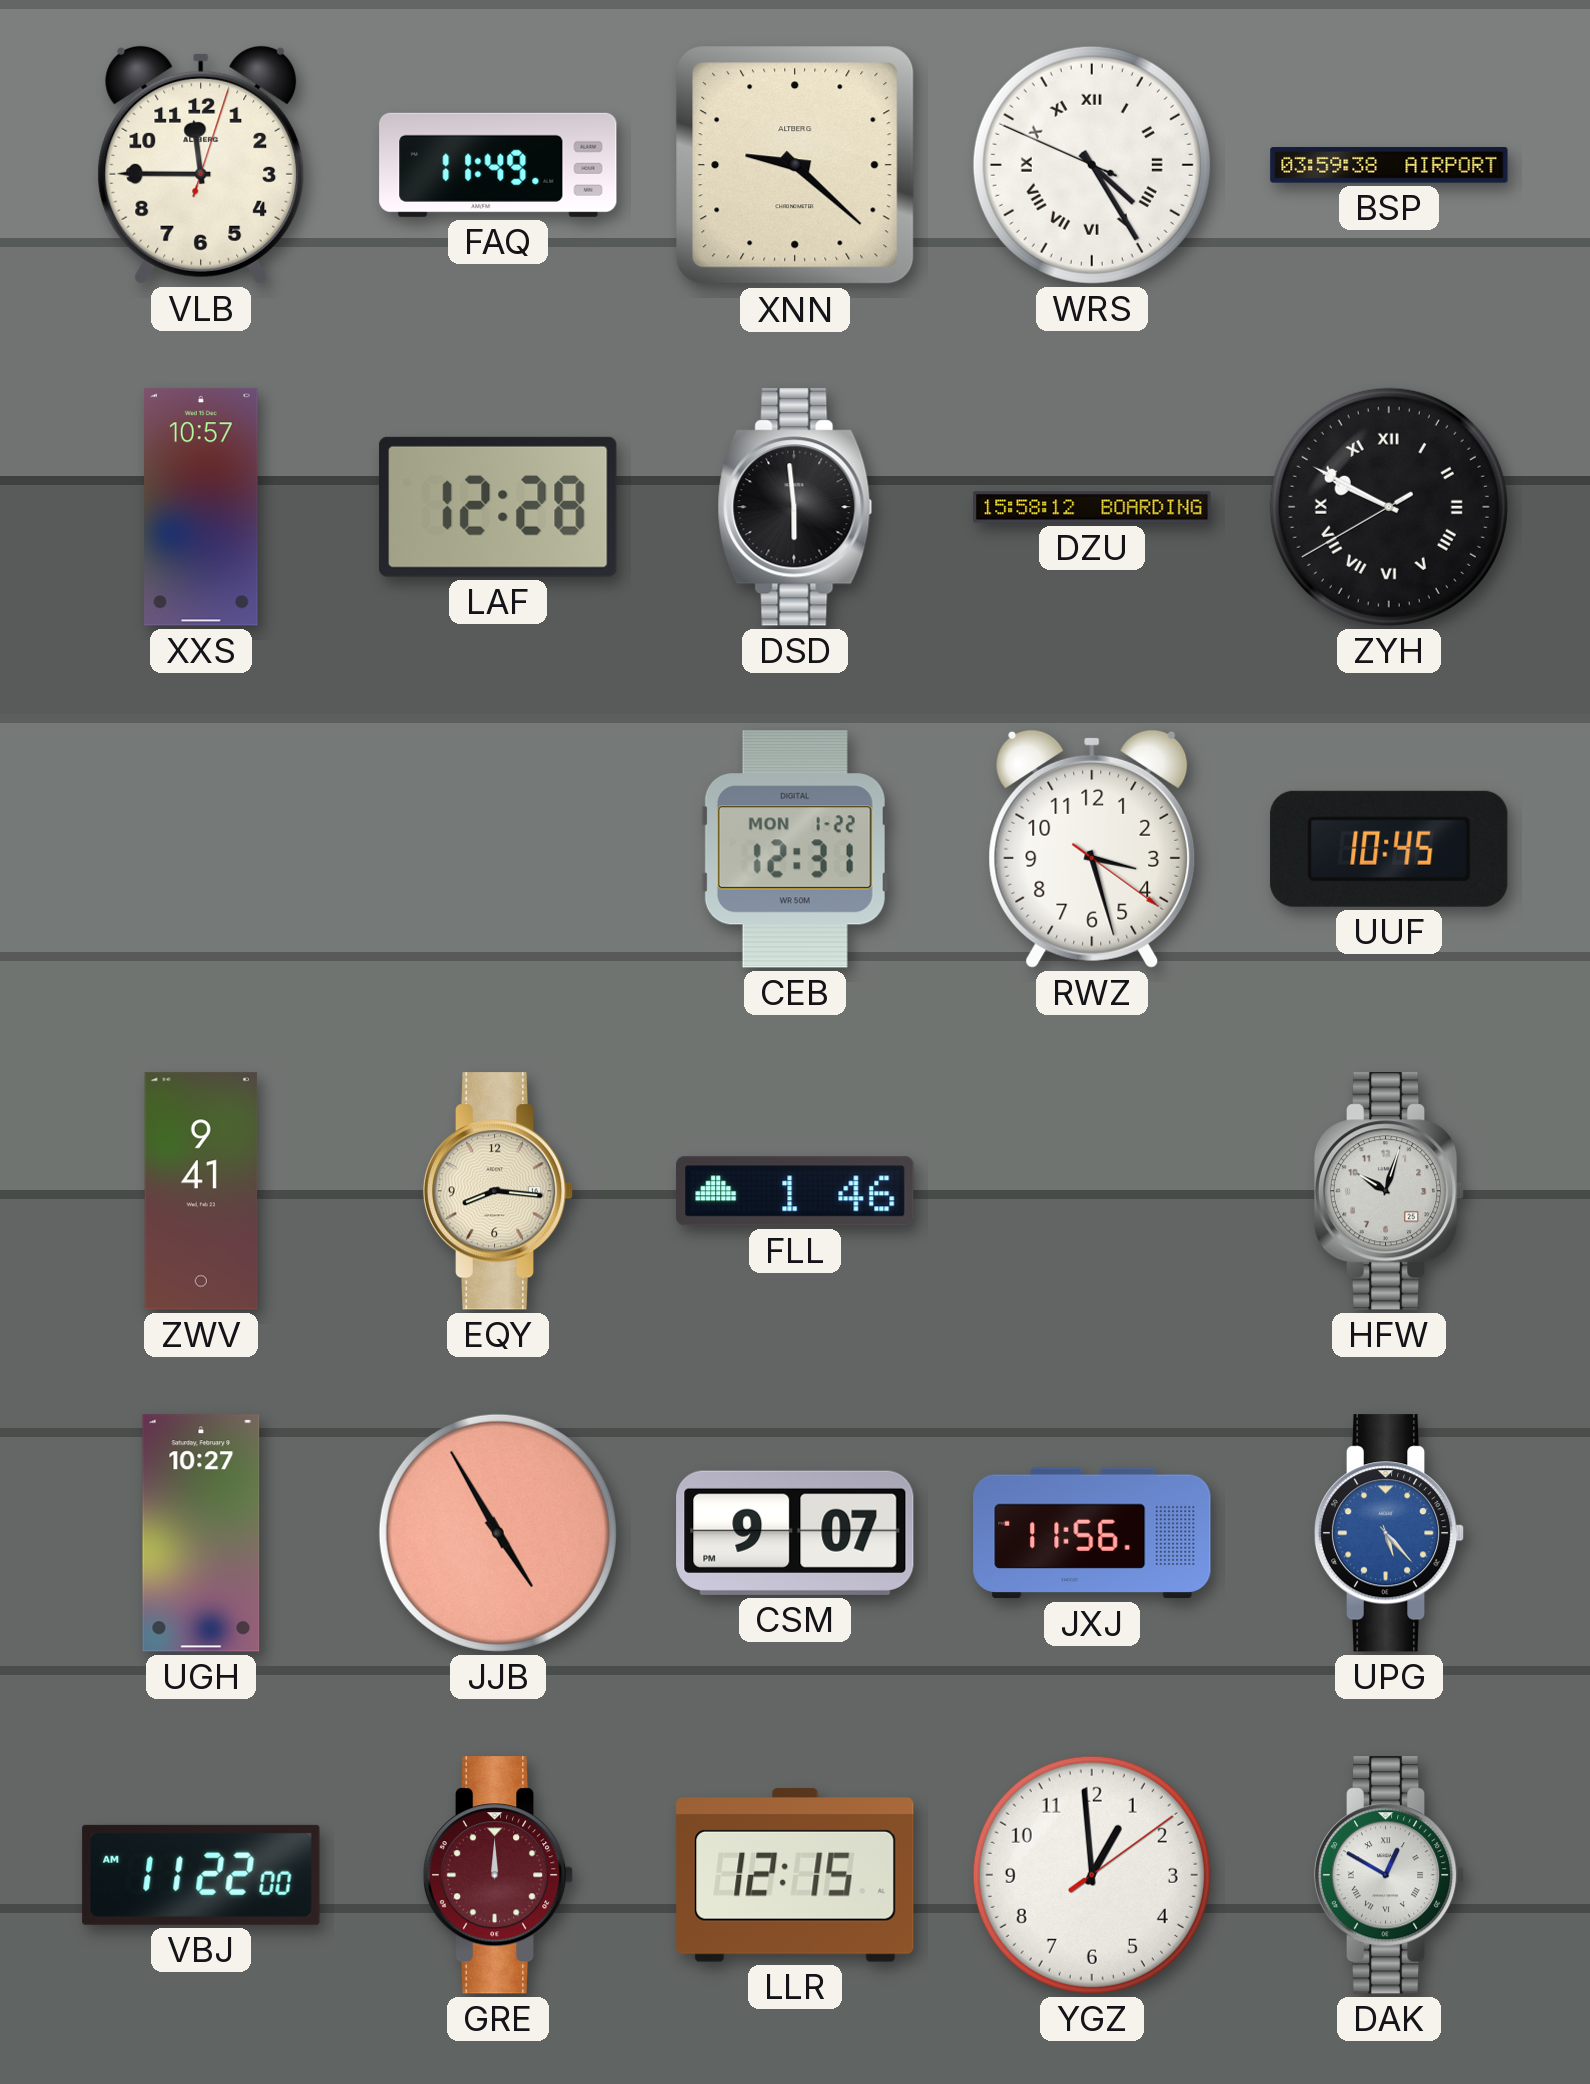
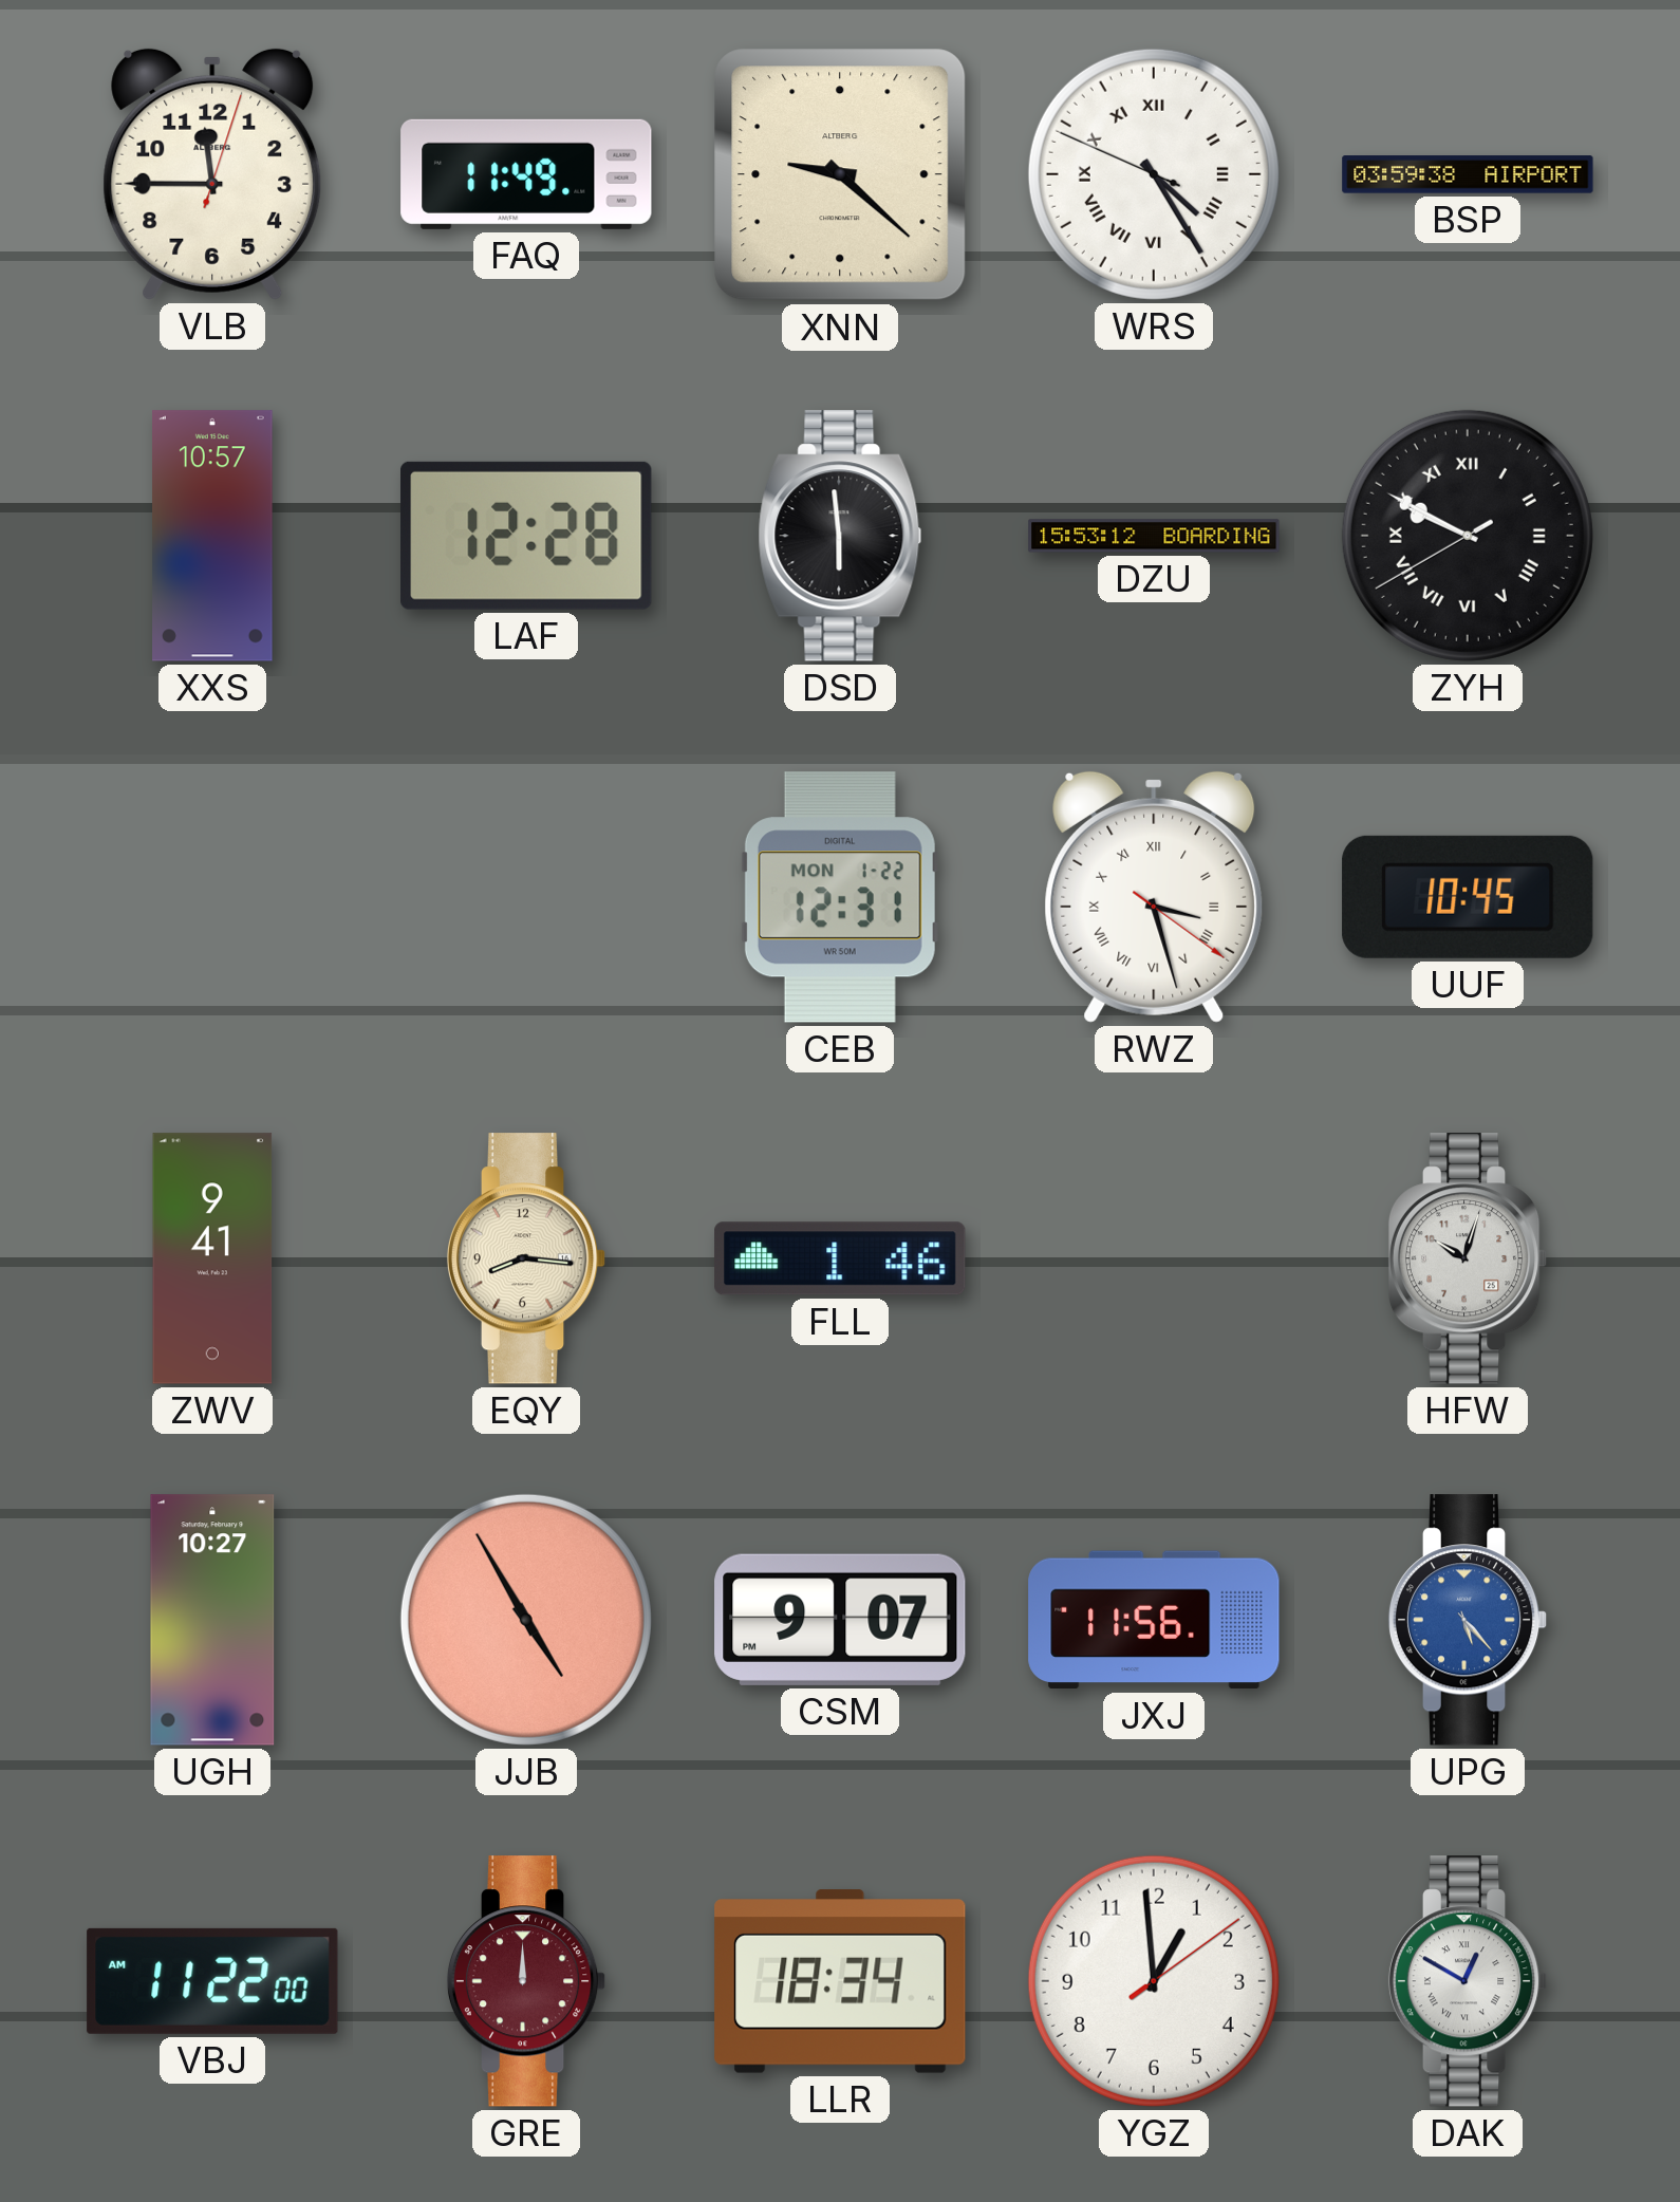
DZU: 15:58 -> 15:53 (1154, 536)
RWZ numerals: Arabic -> Roman (1154, 897)
LLR: 12:15 -> 18:34 (840, 1981)
